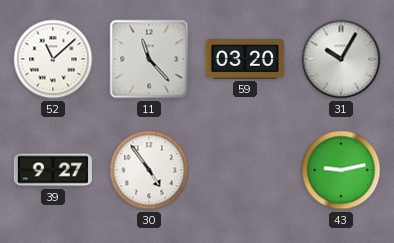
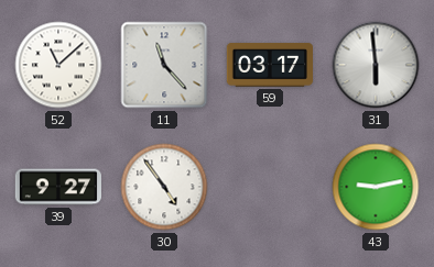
59: 03:20 -> 03:17 (269, 65)
31: 10:05 -> 5:59 (376, 65)
